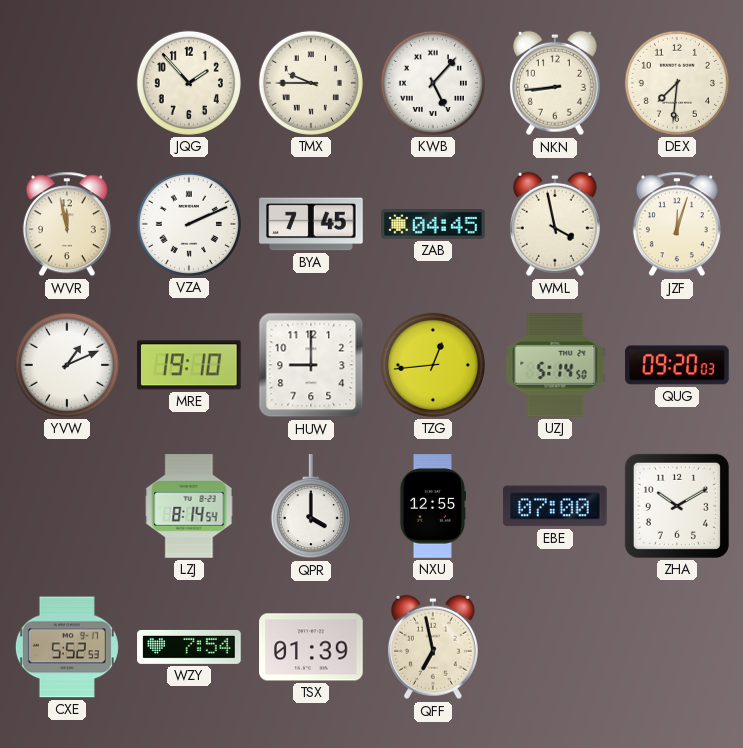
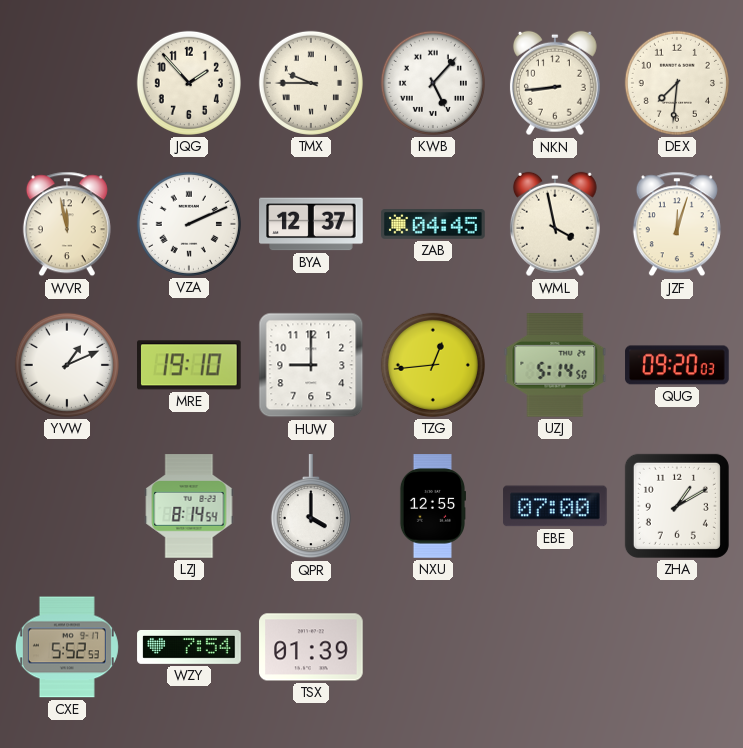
BYA: 7:45 -> 12:37 (311, 224)
ZHA: 10:10 -> 1:10 (677, 506)
QFF: 6:58 -> none (433, 647)
